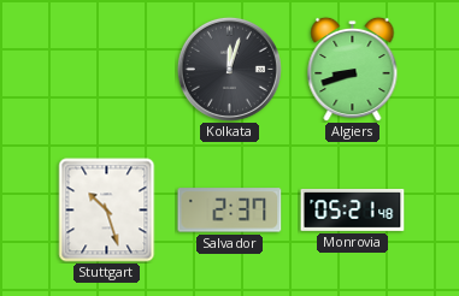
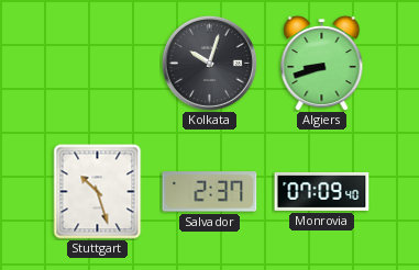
Kolkata: 12:03 -> 10:03 (209, 63)
Monrovia: 05:21 -> 07:09 (322, 191)
